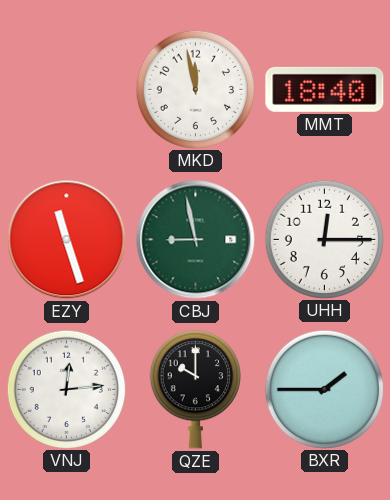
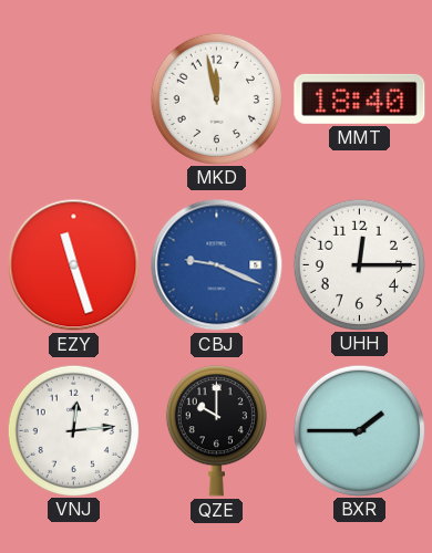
CBJ: 8:58 -> 9:19 (217, 265)
CBJ dial: green -> blue (217, 265)
